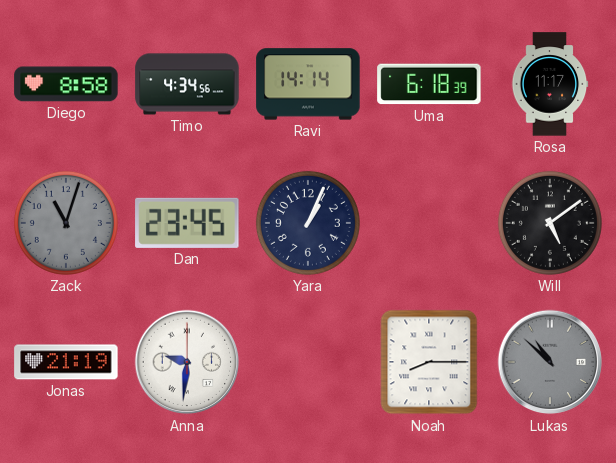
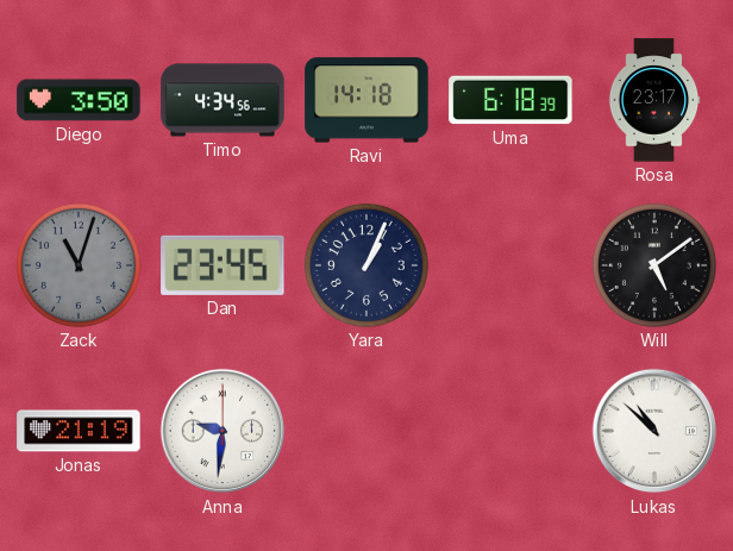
Diego: 8:58 -> 3:50 (79, 100)
Ravi: 14:14 -> 14:18 (366, 100)
Rosa: 11:17 -> 23:17 (654, 100)
Noah: 8:15 -> none (429, 362)
Lukas dial: grey -> white (654, 431)
